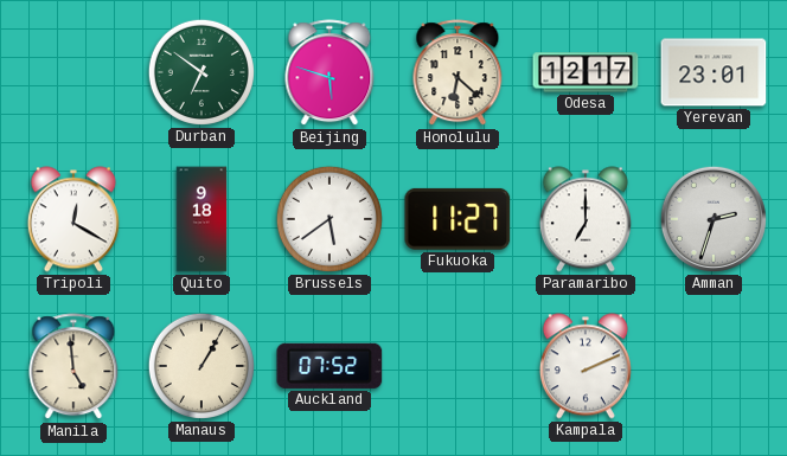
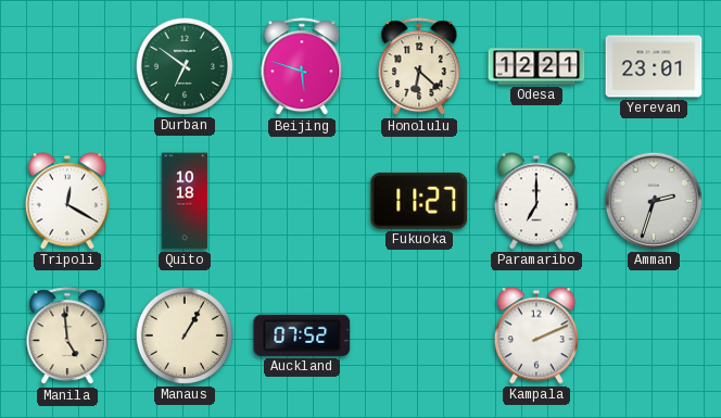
Odesa: 12:17 -> 12:21 (536, 66)
Quito: 9:18 -> 10:18 (185, 201)
Brussels: 5:39 -> none (329, 219)
